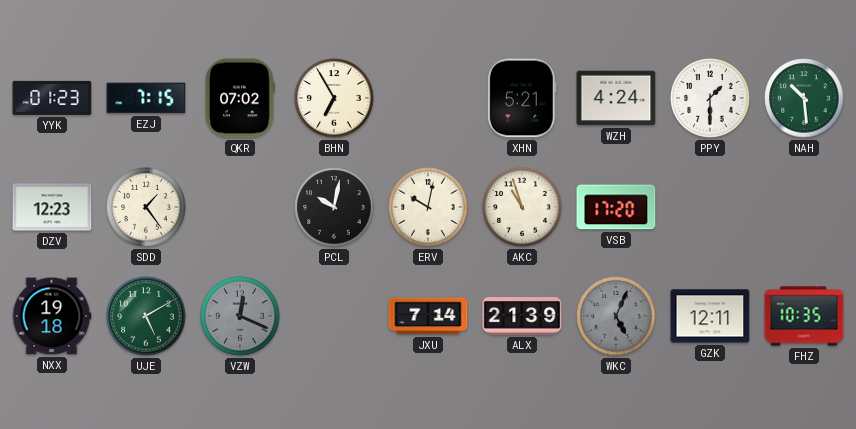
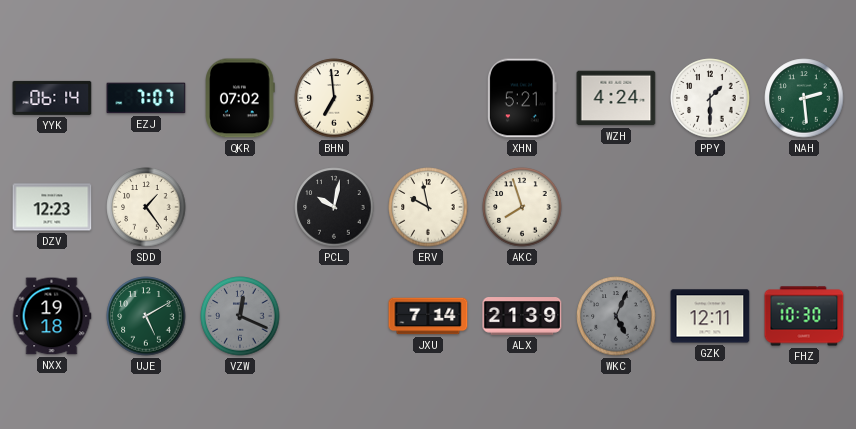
YYK: 01:23 -> 06:14 (52, 98)
EZJ: 7:15 -> 7:07 (146, 98)
BHN: 6:55 -> 6:59 (334, 98)
NAH: 10:29 -> 2:29 (804, 98)
ERV: 10:02 -> 9:58 (428, 207)
AKC: 10:57 -> 7:57 (522, 207)
VSB: 17:20 -> none (616, 207)
FHZ: 10:35 -> 10:30 (804, 316)
